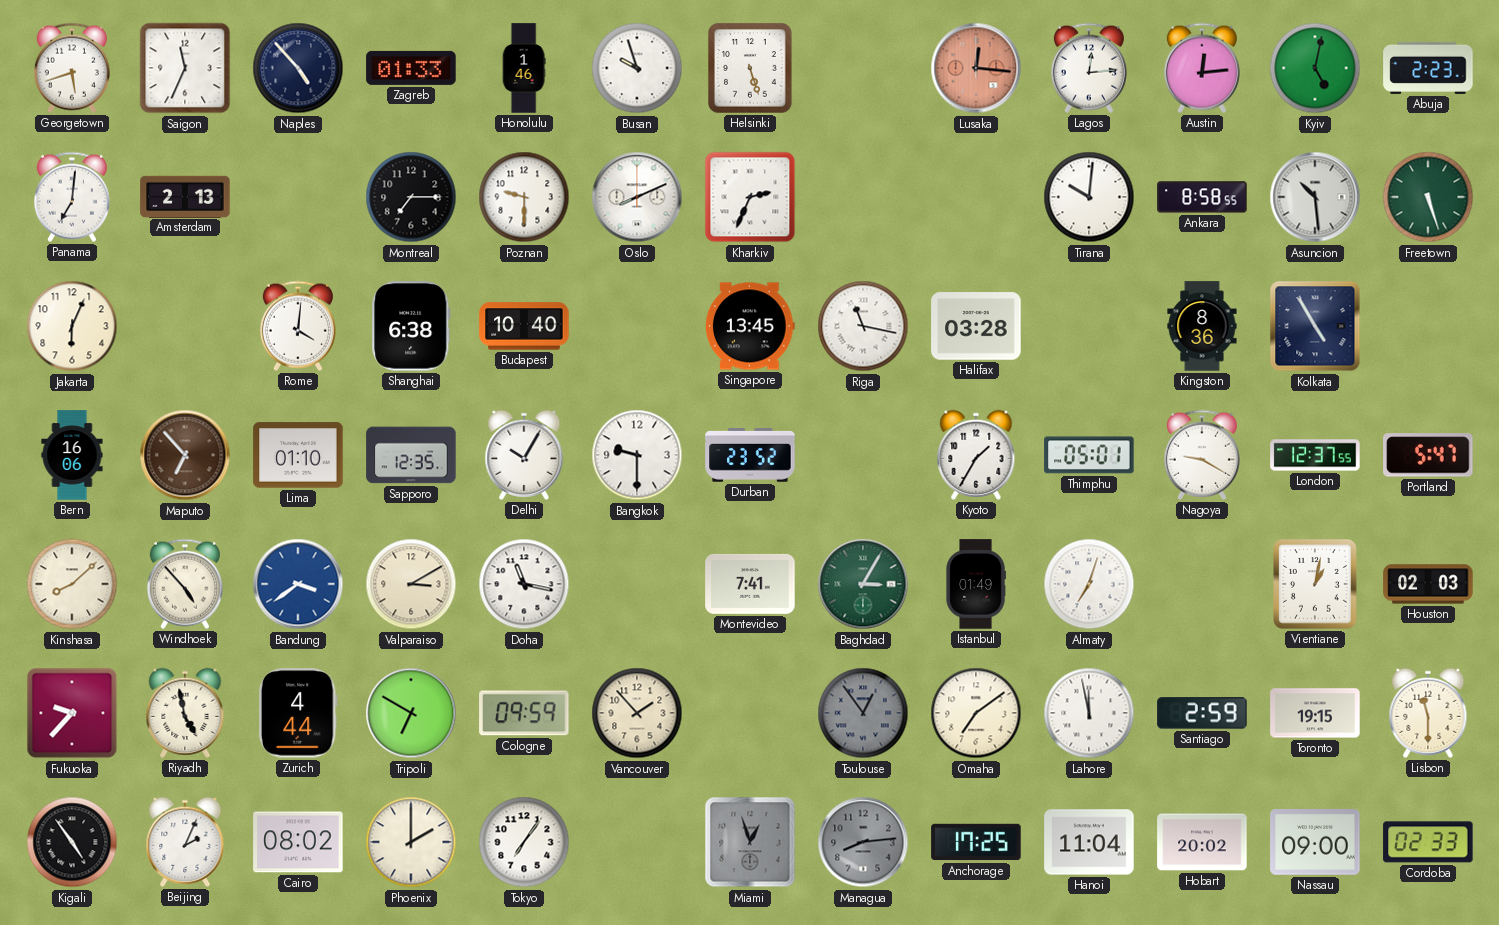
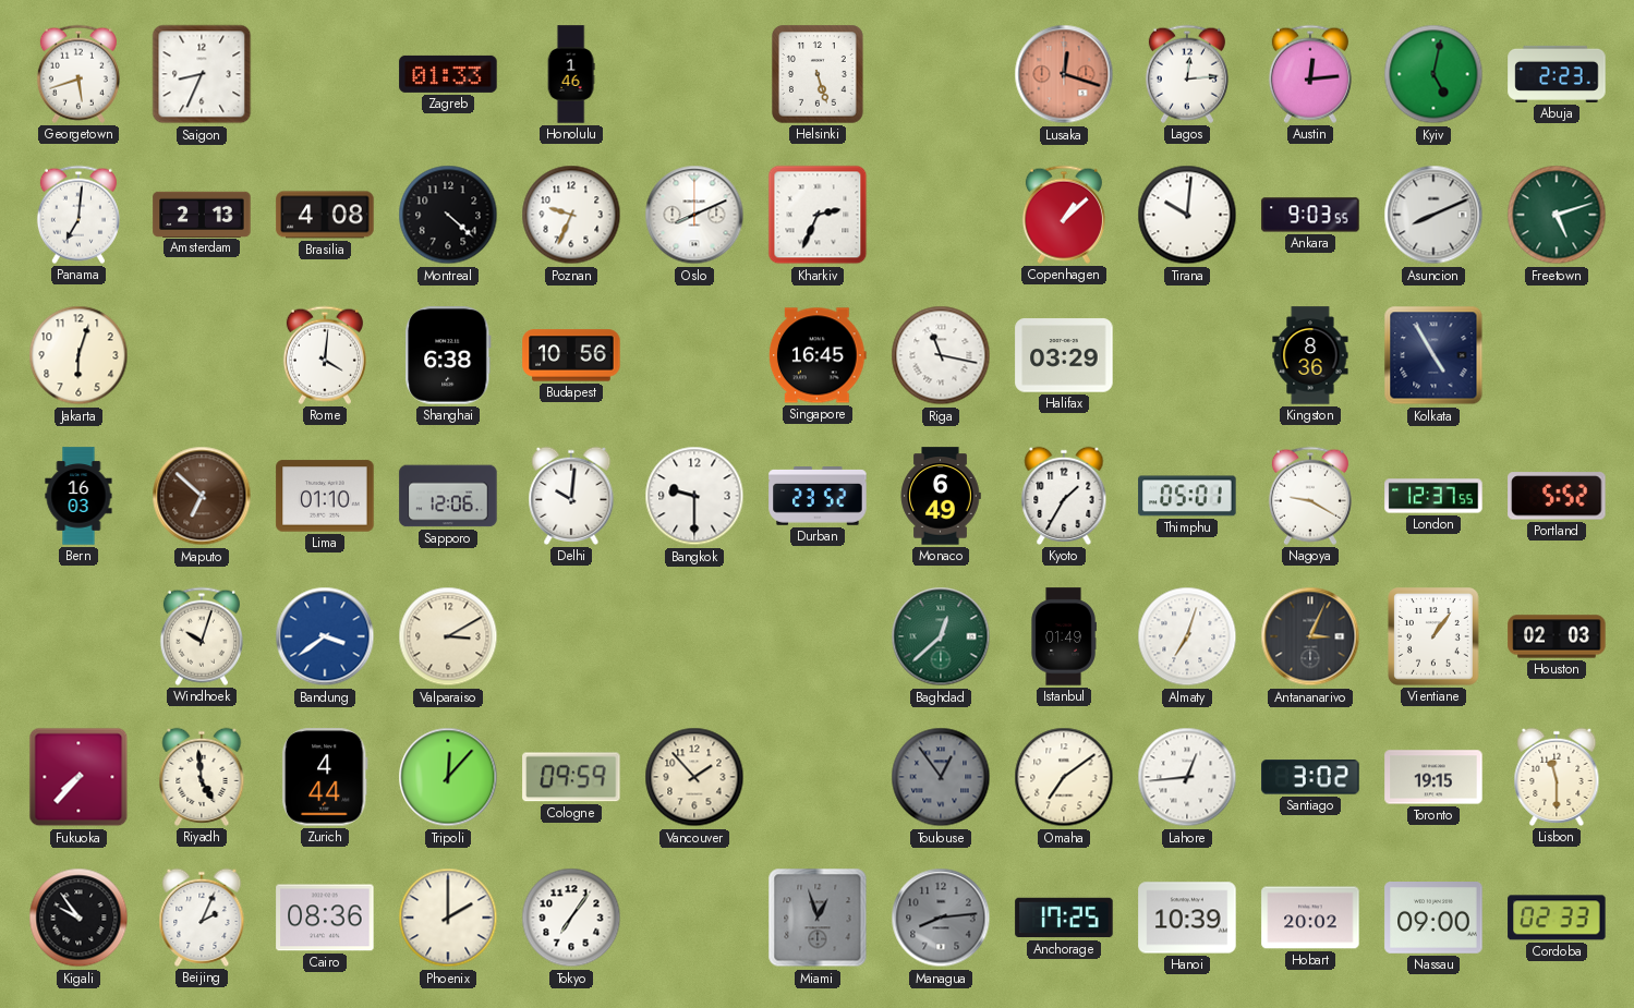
Saigon: 11:34 -> 8:34 (202, 74)
Naples: 4:53 -> none (298, 68)
Busan: 9:57 -> none (637, 68)
Lusaka: 12:16 -> 12:18 (1064, 74)
Brasilia: none -> 4:08 (325, 215)
Montreal: 7:15 -> 4:22 (448, 215)
Poznan: 9:30 -> 9:34 (571, 215)
Copenhagen: none -> 1:08 (1064, 215)
Ankara: 8:58 -> 9:03 (1310, 215)
Asuncion: 10:29 -> 8:11 (1433, 215)
Freetown: 5:27 -> 5:12 (1557, 215)
Jakarta: 6:04 -> 6:03 (78, 355)
Budapest: 10:40 -> 10:56 (571, 355)
Singapore: 13:45 -> 16:45 (818, 355)
Halifax: 03:28 -> 03:29 (1064, 355)
Bern: 16:06 -> 16:03 (78, 496)
Maputo: 6:53 -> 6:52 (202, 496)
Sapporo: 12:35 -> 12:06 (448, 496)
Delhi: 10:05 -> 10:01 (571, 496)
Monaco: none -> 6:49 (941, 496)
Portland: 5:47 -> 5:52 (1557, 496)
Kinshasa: 8:08 -> none (72, 584)
Windhoek: 4:53 -> 10:03 (202, 636)
Doha: 11:17 -> none (524, 584)
Montevideo: 7:41 -> none (750, 584)
Baghdad: 3:05 -> 12:38 (941, 636)
Antananarivo: none -> 3:04 (1310, 636)
Vientiane: 1:02 -> 1:06 (1435, 637)
Fukuoka: 9:37 -> 7:37 (78, 777)
Riyadh: 4:58 -> 4:59 (202, 777)
Tripoli: 6:50 -> 12:07 (448, 777)
Lahore: 11:58 -> 12:44 (1187, 777)
Santiago: 2:59 -> 3:02 (1310, 777)
Kigali: 4:54 -> 9:54 (78, 918)
Cairo: 08:02 -> 08:36 (325, 918)
Hanoi: 11:04 -> 10:39 (1187, 918)
